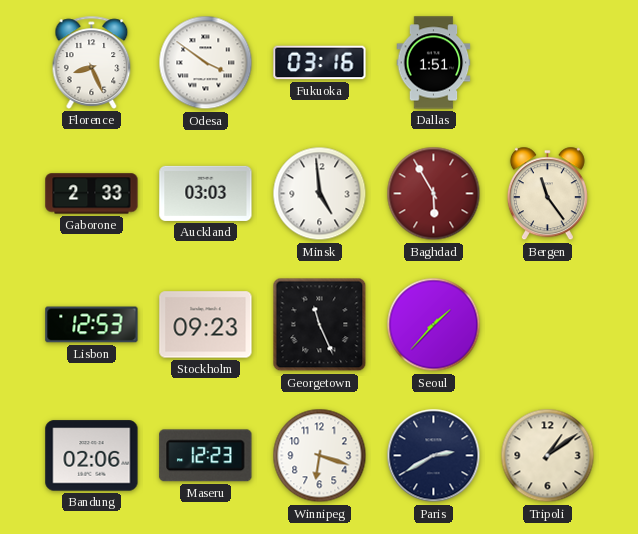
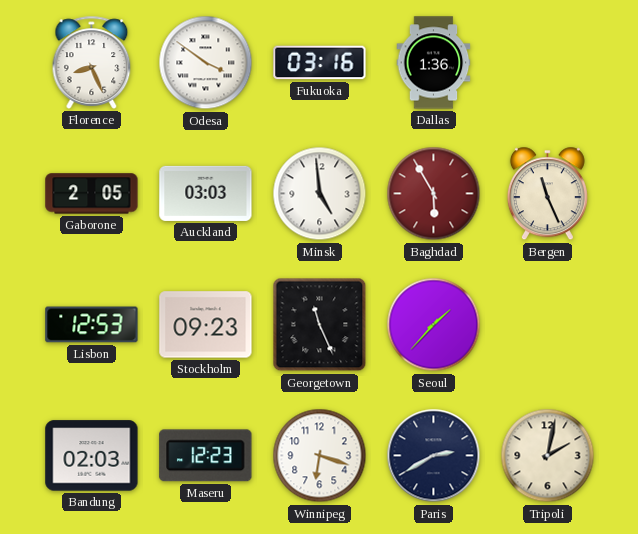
Dallas: 1:51 -> 1:36 (434, 63)
Gaborone: 2:33 -> 2:05 (92, 194)
Bergen: 11:24 -> 11:26 (547, 194)
Bandung: 02:06 -> 02:03 (92, 456)
Tripoli: 1:09 -> 2:02 (548, 456)
